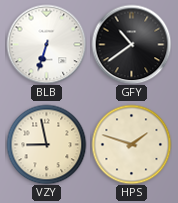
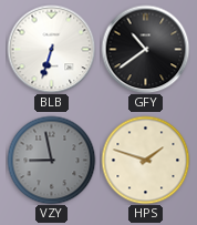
VZY dial: cream -> grey (51, 160)
